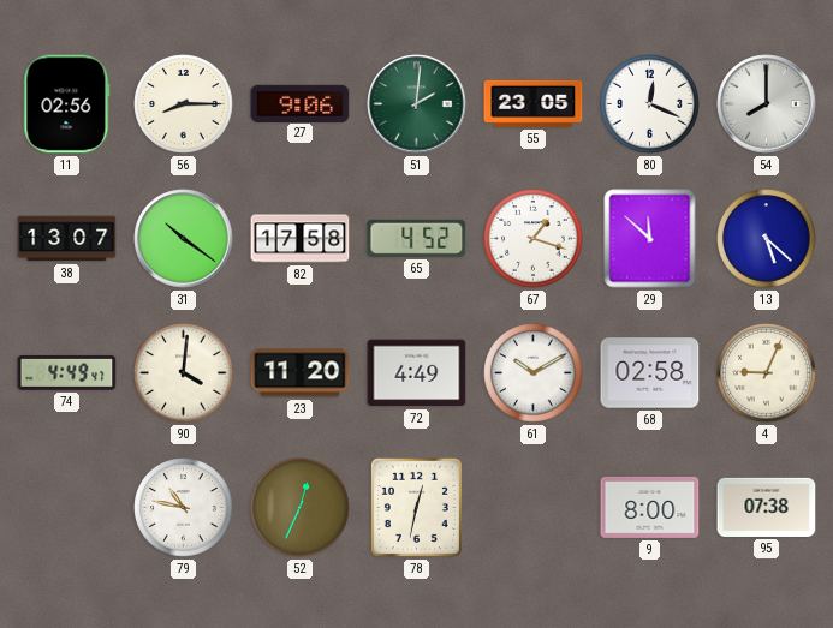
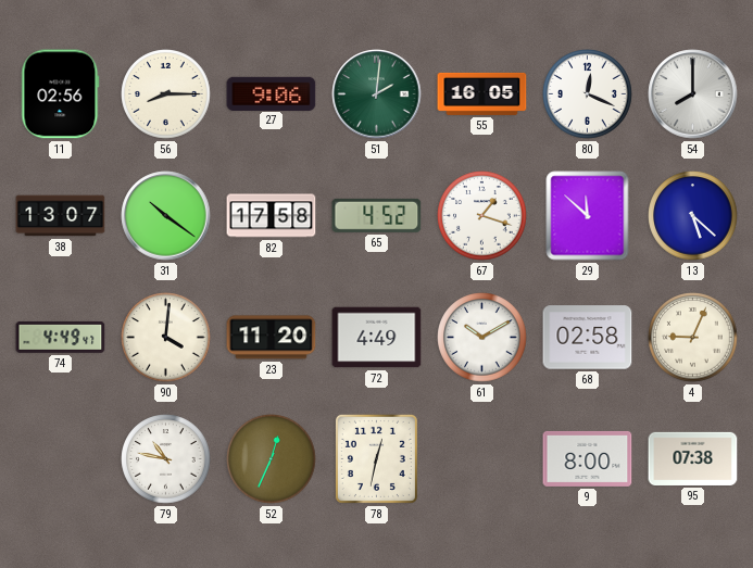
55: 23:05 -> 16:05 (482, 93)
